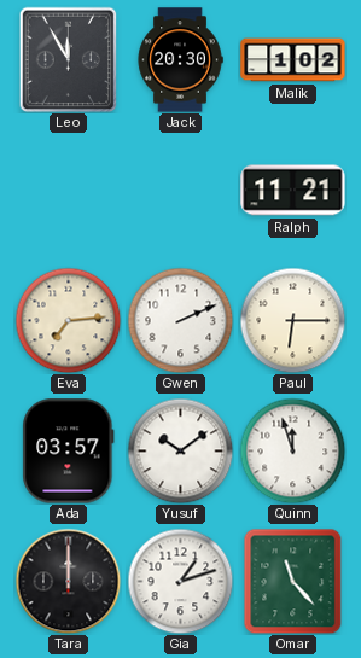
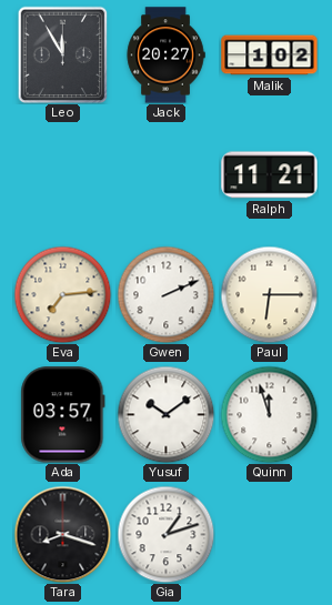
Jack: 20:30 -> 20:27 (165, 56)
Tara: 12:00 -> 8:18 (62, 534)
Omar: 11:23 -> none (293, 581)
